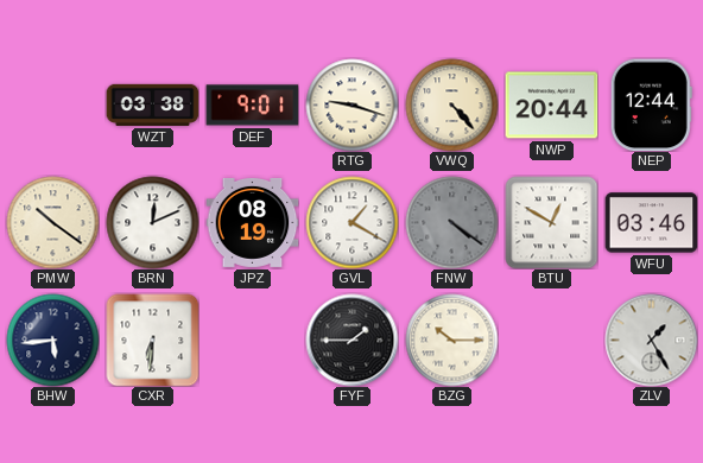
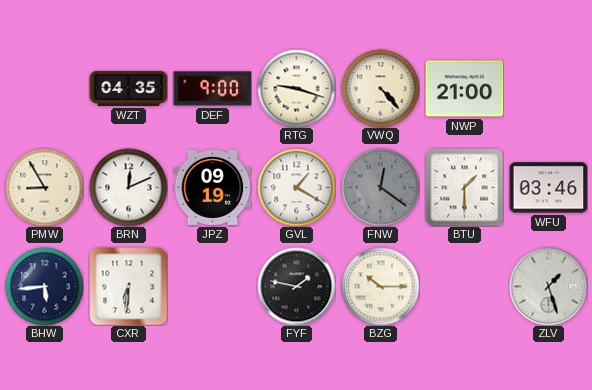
WZT: 03:38 -> 04:35 (128, 88)
DEF: 9:01 -> 9:00 (212, 89)
NWP: 20:44 -> 21:00 (464, 89)
NEP: 12:44 -> none (651, 104)
PMW: 10:21 -> 8:55 (44, 187)
JPZ: 08:19 -> 09:19 (212, 187)
FNW: 4:21 -> 12:21 (380, 187)
BTU: 12:50 -> 1:30 (464, 187)
FYF: 1:45 -> 1:47 (296, 286)
ZLV: 1:25 -> 1:27 (548, 286)
